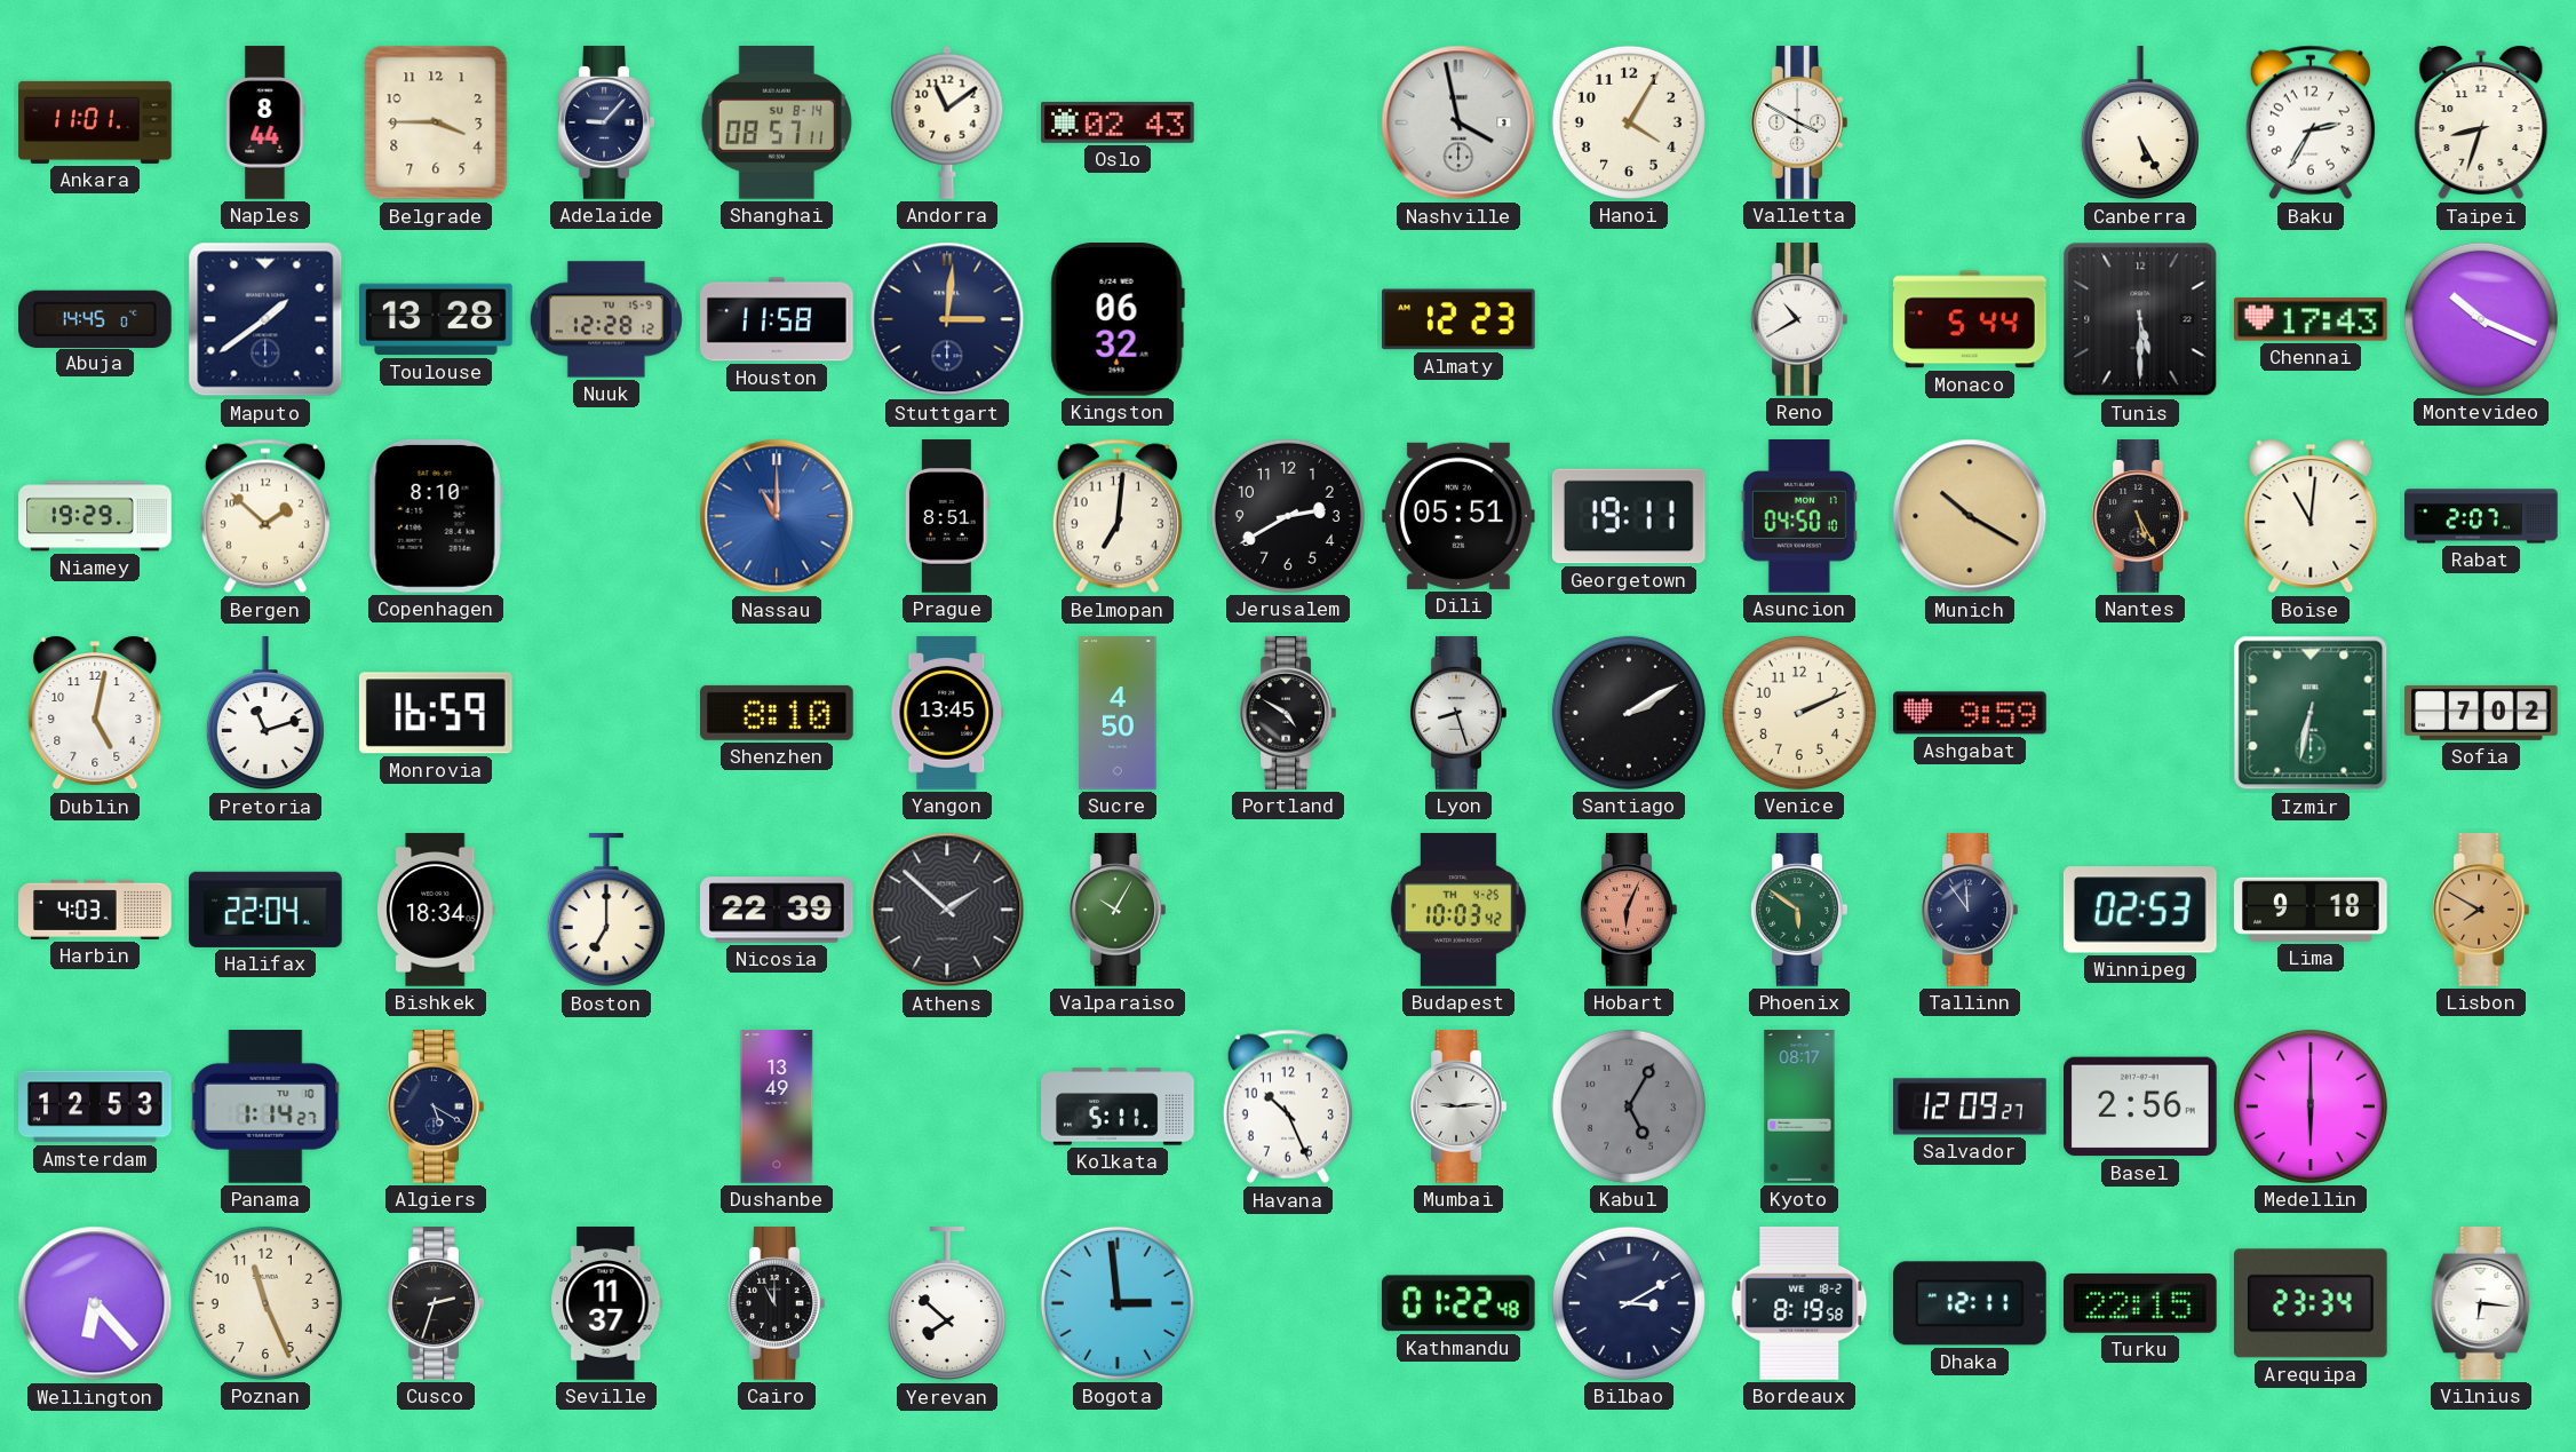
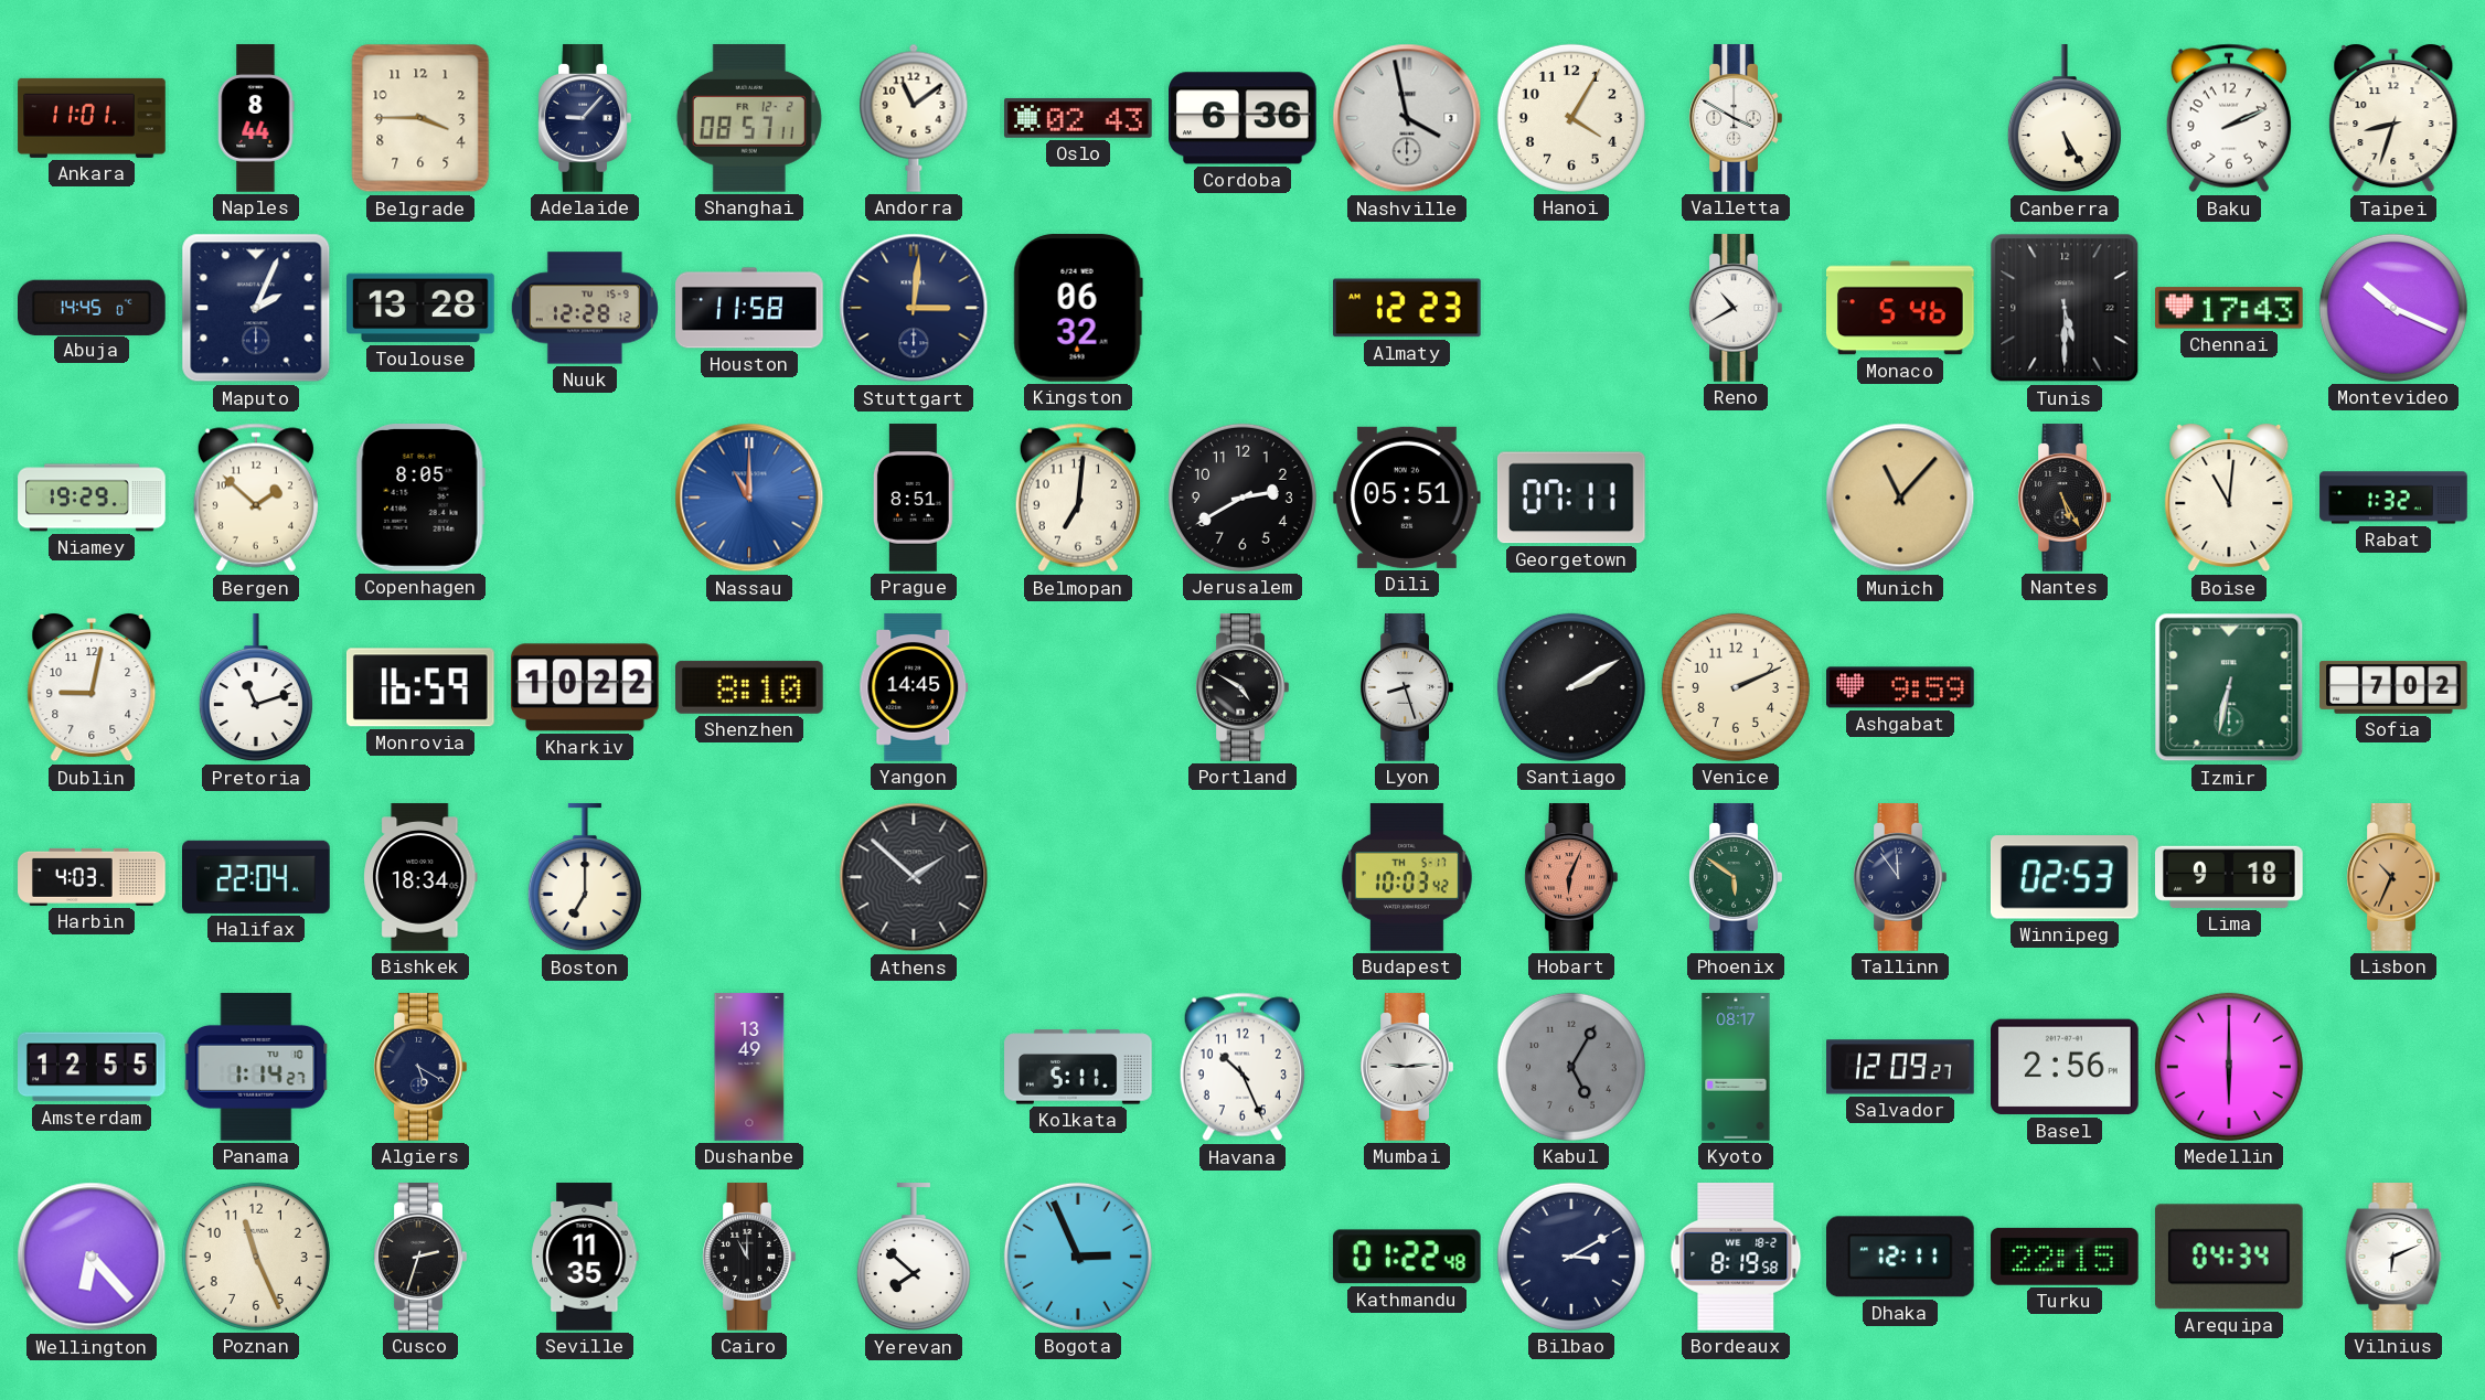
Shanghai date: SU 8-14 -> FR 12-2 (749, 119)
Cordoba: none -> 6:36 (1244, 118)
Baku: 2:35 -> 2:11 (2229, 118)
Maputo: 1:39 -> 2:04 (256, 308)
Monaco: 5:44 -> 5:46 (1901, 308)
Copenhagen: 8:10 -> 8:05 (420, 499)
Georgetown: 19:11 -> 07:11 (1571, 498)
Asuncion: 04:50 -> none (1799, 517)
Munich: 10:20 -> 11:07 (1900, 498)
Rabat: 2:07 -> 1:32 (2393, 498)
Dublin: 5:02 -> 9:02 (92, 688)
Kharkiv: none -> 10:22 (586, 687)
Yangon: 13:45 -> 14:45 (914, 687)
Sucre: 4:50 -> none (1118, 713)
Nicosia: 22:39 -> none (777, 910)
Valparaiso: 10:05 -> none (1118, 910)
Budapest date: TH 4-25 -> TH 5-17 (1407, 877)
Lisbon: 7:50 -> 10:34 (2393, 877)
Amsterdam: 12:53 -> 12:55 (93, 1067)
Seville: 11:37 -> 11:35 (585, 1257)
Bogota: 2:59 -> 2:56 (1078, 1257)
Arequipa: 23:34 -> 04:34 (2229, 1257)
Vilnius: 6:16 -> 6:11 (2393, 1257)
